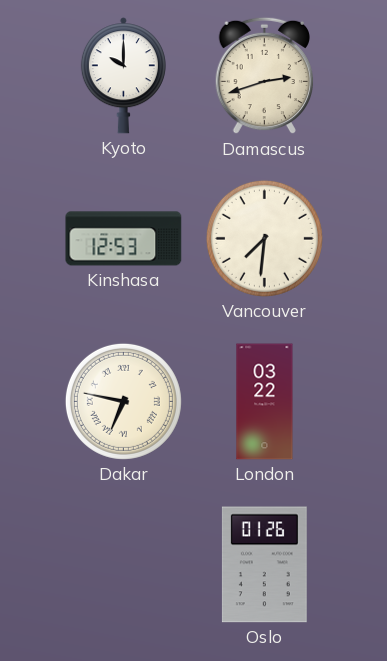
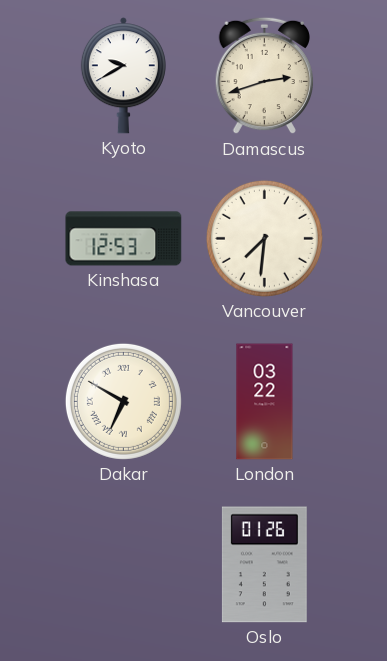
Kyoto: 10:00 -> 9:40 (123, 76)
Dakar: 6:47 -> 6:50 (123, 401)
